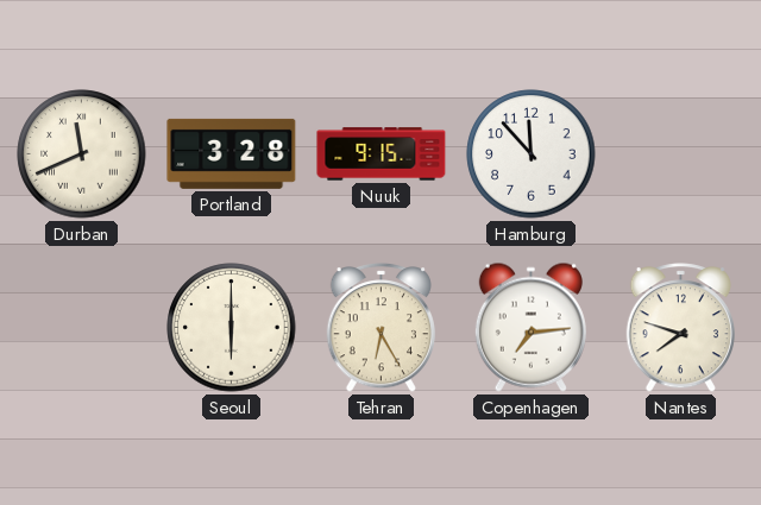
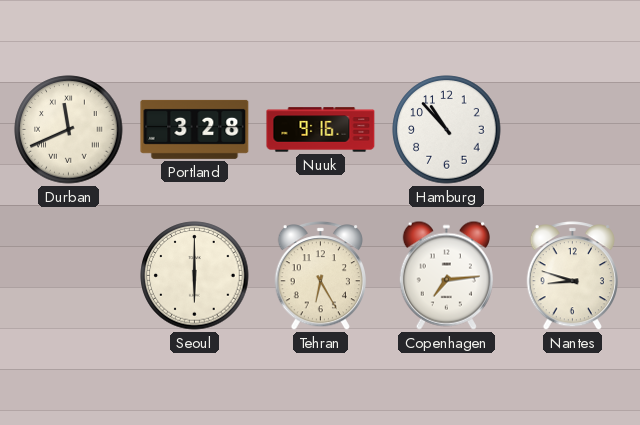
Nuuk: 9:15 -> 9:16 (321, 130)
Hamburg: 11:53 -> 10:53 (447, 130)
Nantes: 7:48 -> 8:48 (572, 276)
